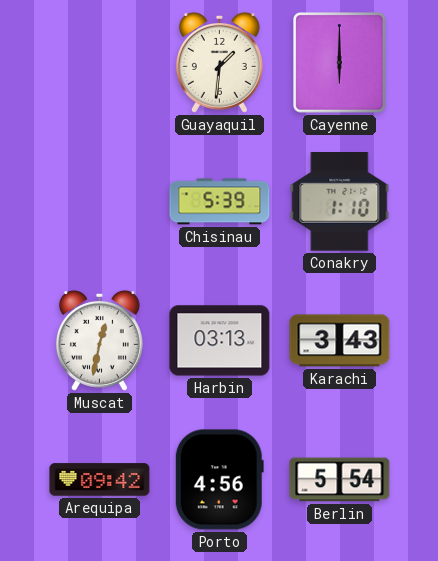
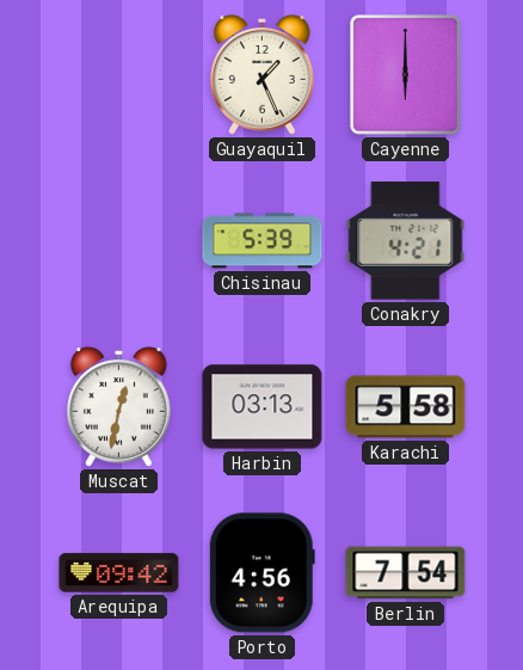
Guayaquil: 1:31 -> 1:26 (261, 74)
Conakry: 1:10 -> 4:21 (406, 241)
Karachi: 3:43 -> 5:58 (406, 407)
Berlin: 5:54 -> 7:54 (406, 573)
